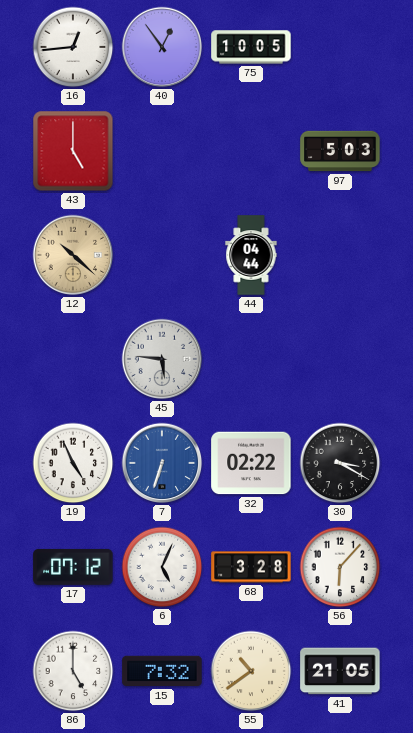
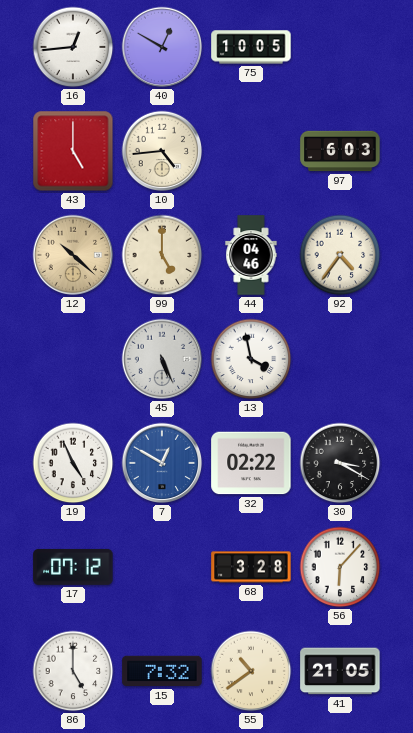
40: 12:54 -> 12:50 (162, 47)
10: none -> 4:44 (162, 151)
97: 5:03 -> 6:03 (340, 151)
99: none -> 5:00 (162, 255)
44: 04:44 -> 04:46 (251, 255)
92: none -> 4:36 (340, 255)
45: 5:46 -> 5:26 (162, 359)
13: none -> 3:58 (251, 359)
7: 6:33 -> 12:50 (162, 463)
6: 5:04 -> none (162, 567)
